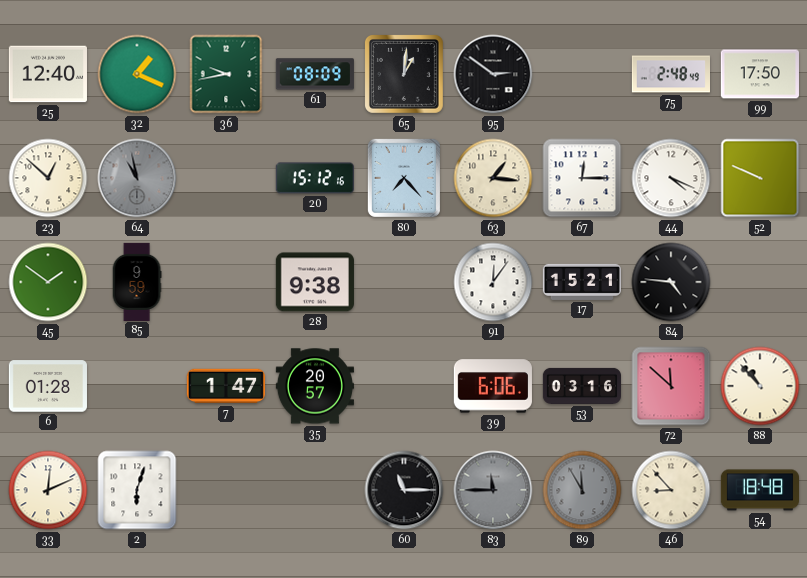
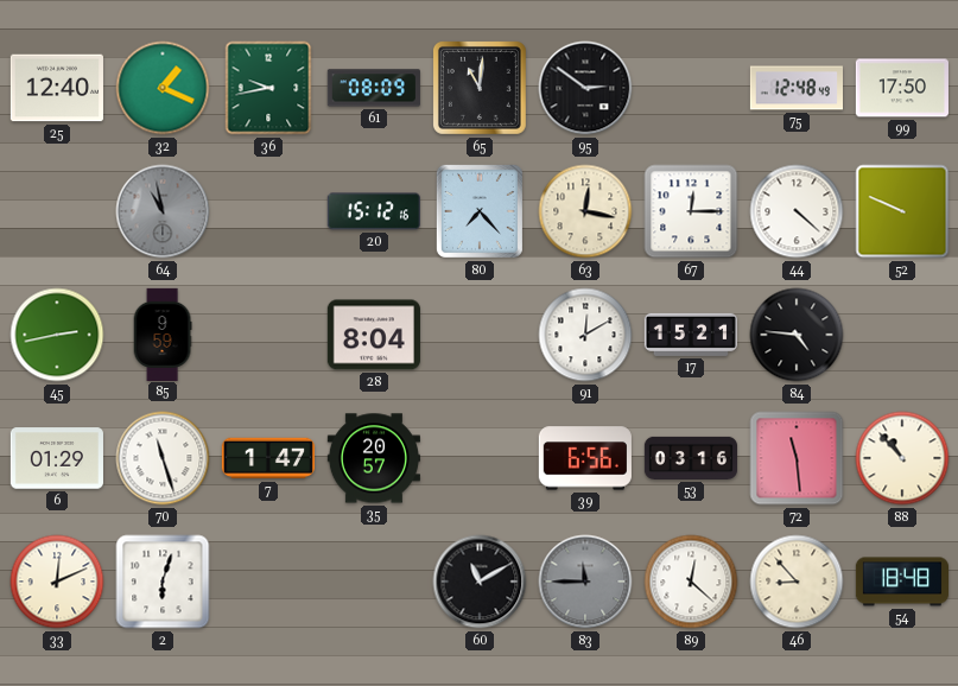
65: 1:01 -> 11:01 (480, 88)
75: 2:48 -> 12:48 (795, 88)
23: 12:52 -> none (48, 178)
63: 1:16 -> 12:17 (585, 211)
44: 4:19 -> 4:22 (797, 211)
45: 1:51 -> 2:43 (57, 335)
28: 9:38 -> 8:04 (374, 335)
91: 12:06 -> 12:10 (585, 335)
6: 01:28 -> 01:29 (57, 458)
70: none -> 11:27 (163, 458)
39: 6:06 -> 6:56 (585, 458)
72: 11:52 -> 11:29 (797, 458)
60: 11:15 -> 11:10 (480, 582)
89: 11:55 -> 12:22 (691, 582)
89 dial: grey -> white (691, 582)
